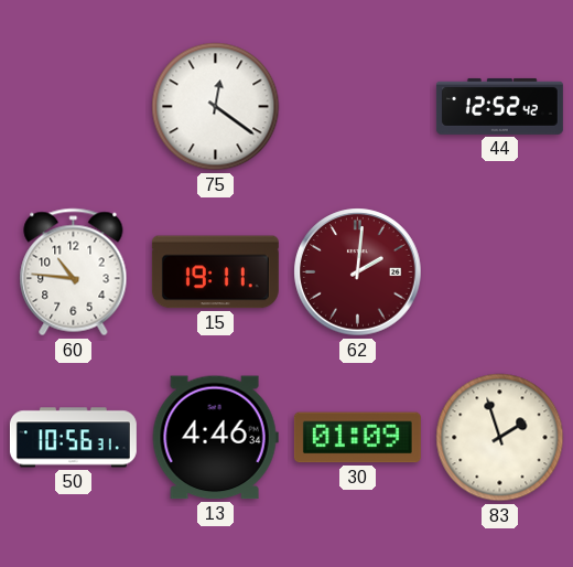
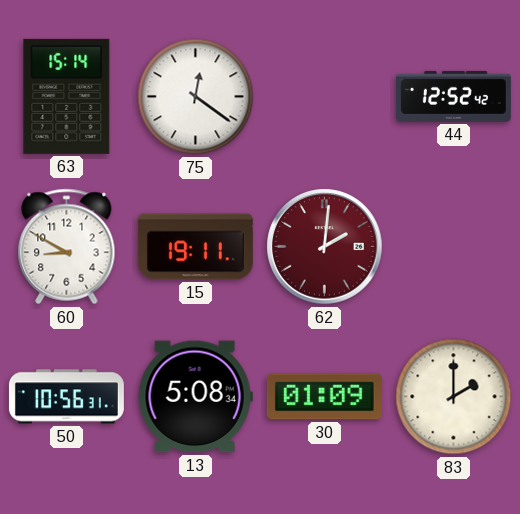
63: none -> 15:14 (67, 96)
60: 10:46 -> 8:50 (67, 247)
13: 4:46 -> 5:08 (195, 397)
83: 1:57 -> 2:00 (454, 397)
